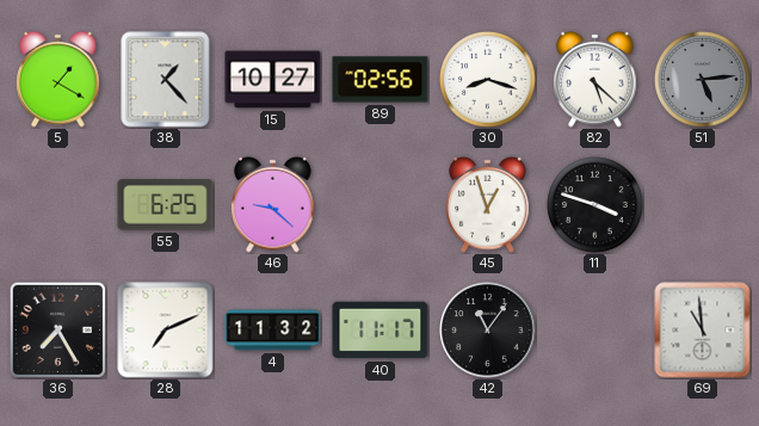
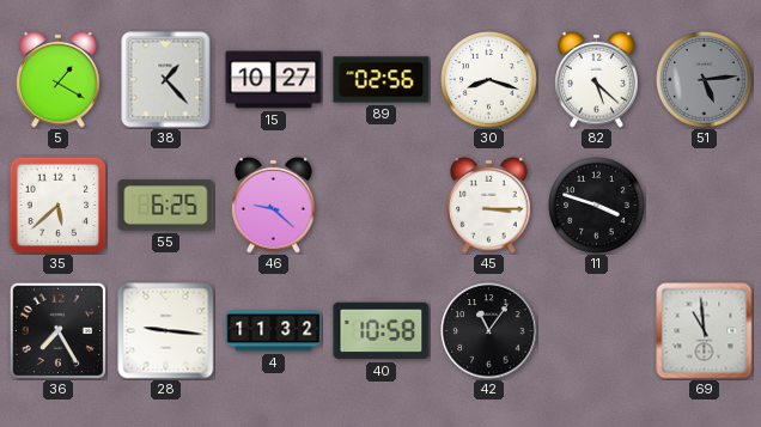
35: none -> 5:38 (57, 205)
45: 12:57 -> 3:15 (489, 205)
28: 7:11 -> 9:16 (166, 331)
40: 11:17 -> 10:58 (382, 331)
